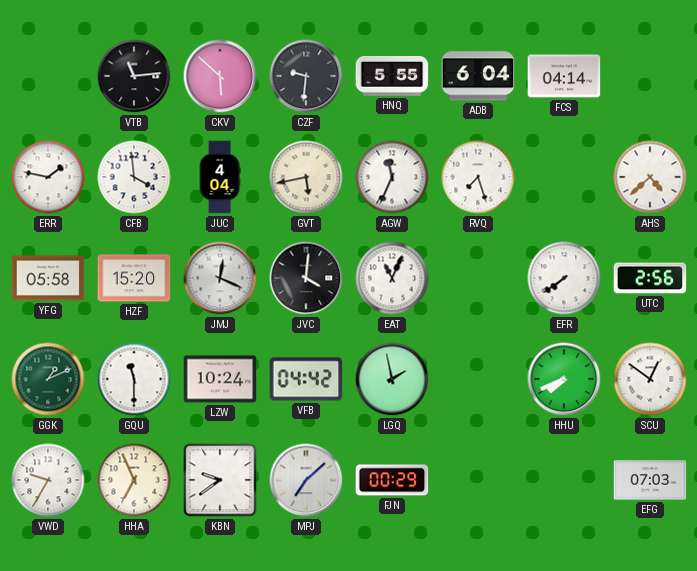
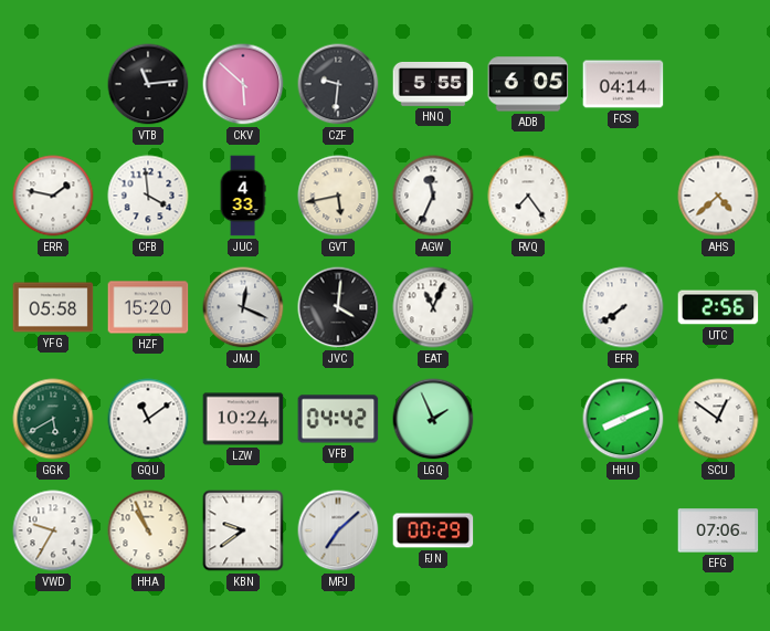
ADB: 6:04 -> 6:05 (528, 84)
JUC: 4:04 -> 4:33 (243, 196)
RVQ: 7:27 -> 7:24 (528, 196)
GGK: 1:11 -> 5:40 (53, 419)
GQU: 11:30 -> 11:09 (148, 419)
LGQ: 1:58 -> 1:56 (433, 419)
HHU: 7:41 -> 8:11 (623, 419)
HHA: 6:56 -> 10:56 (148, 530)
EFG: 07:03 -> 07:06 (718, 530)
